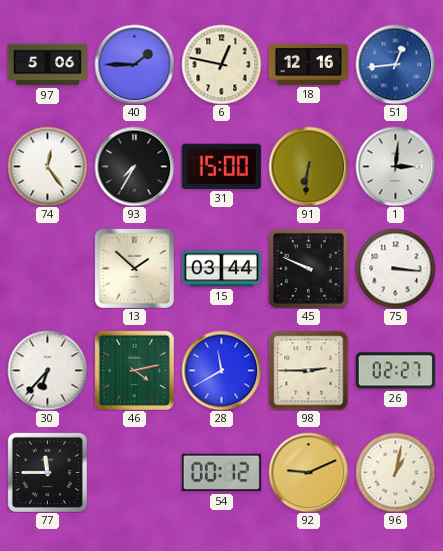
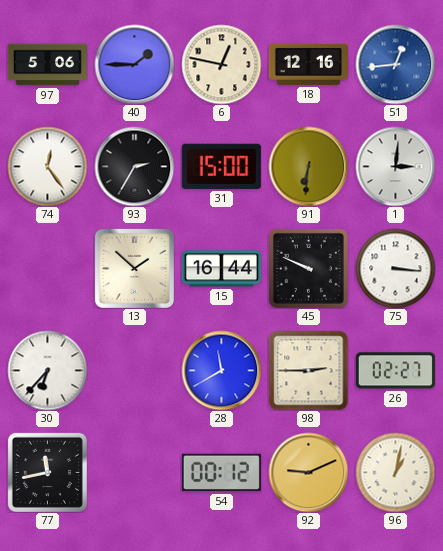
93: 7:35 -> 2:35 (134, 166)
15: 03:44 -> 16:44 (221, 269)
46: 4:13 -> none (134, 370)
77: 11:45 -> 11:43 (47, 472)
